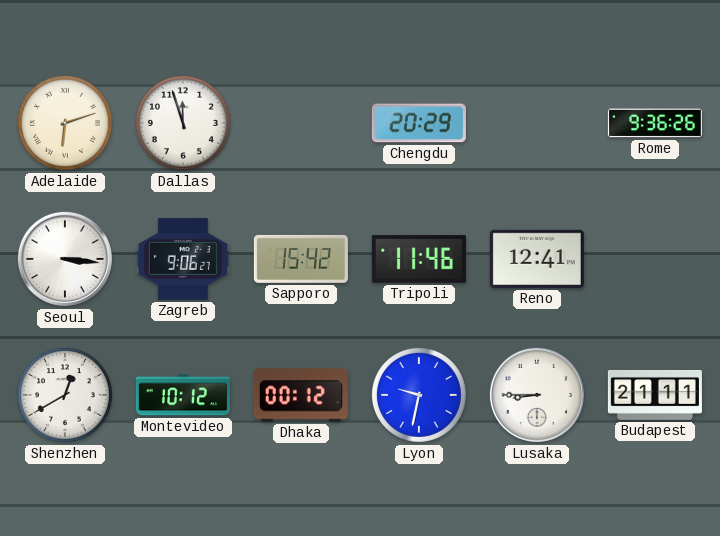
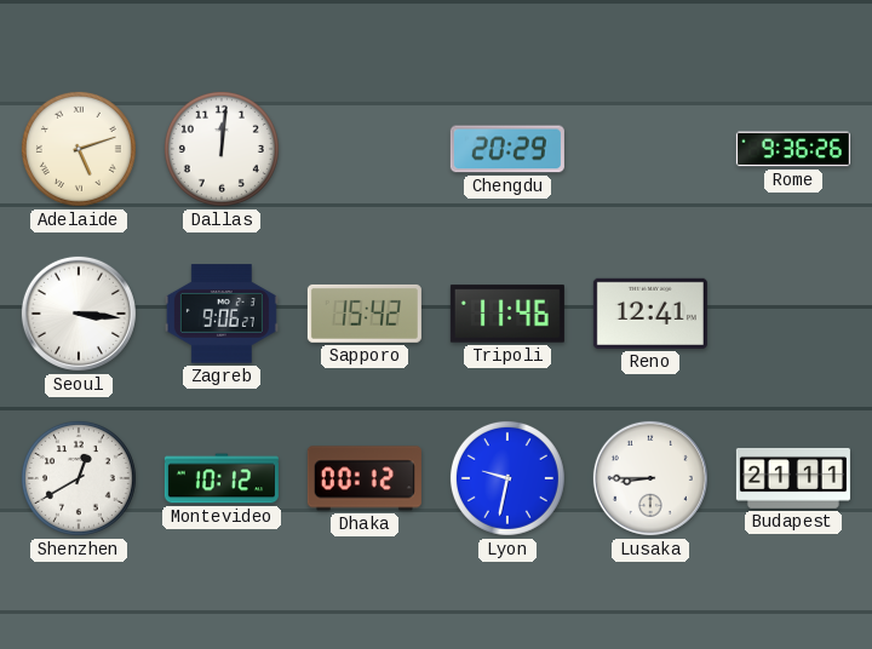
Adelaide: 6:12 -> 5:12 (79, 149)
Dallas: 11:57 -> 12:01 (222, 149)
